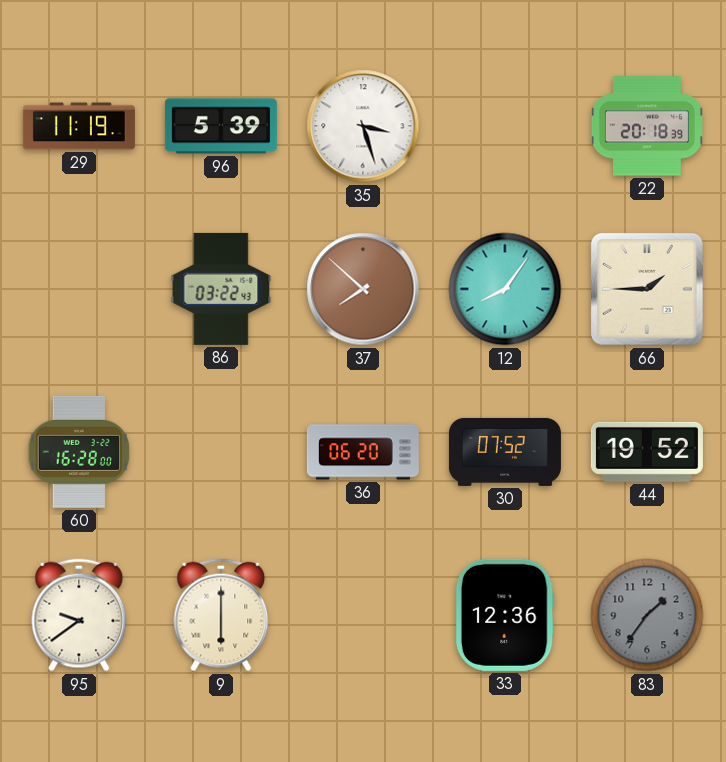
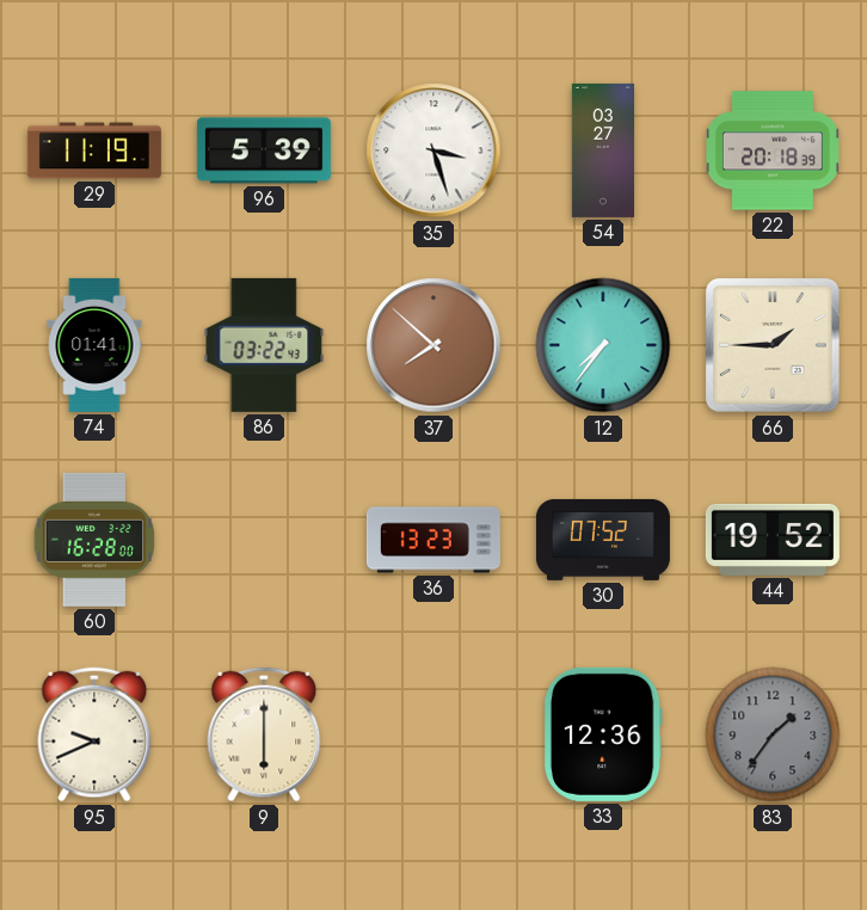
54: none -> 03:27 (602, 150)
74: none -> 01:41 (94, 345)
12: 8:06 -> 7:36 (603, 345)
36: 06:20 -> 13:23 (433, 540)
95: 9:39 -> 9:41 (94, 734)
